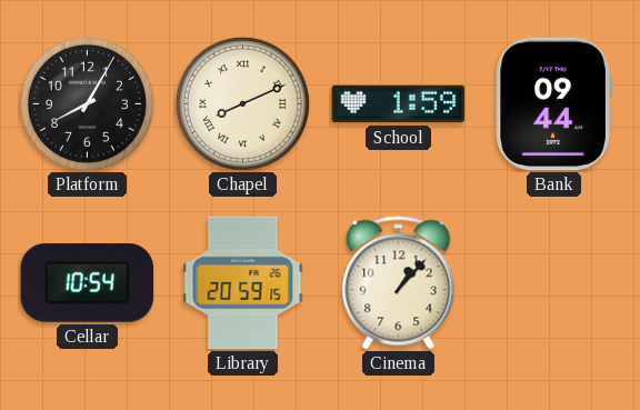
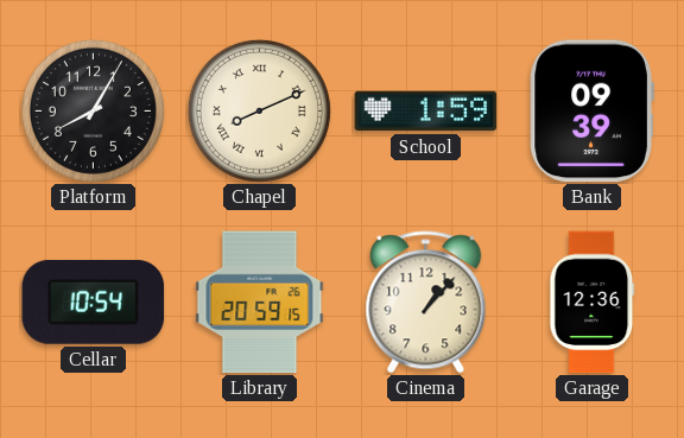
Bank: 09:44 -> 09:39 (591, 112)
Garage: none -> 12:36 (593, 303)
